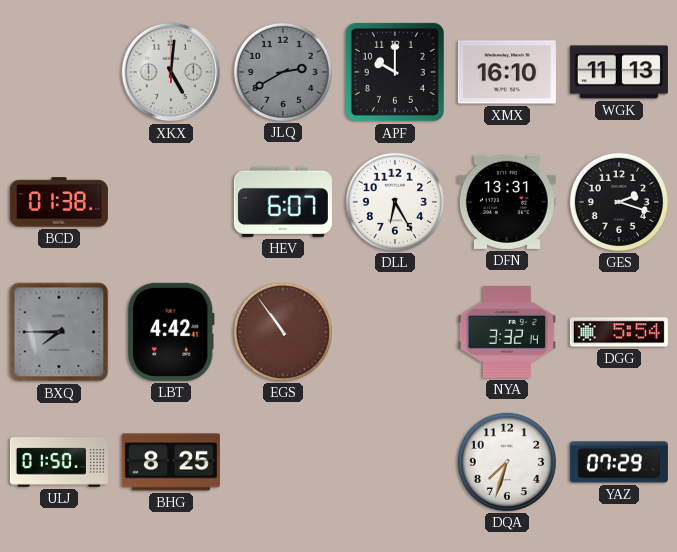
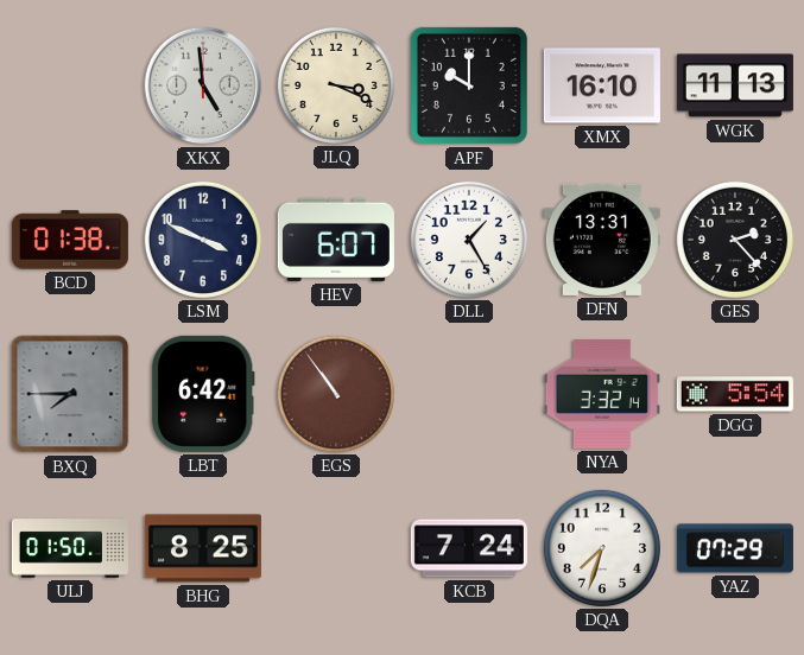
XKX: 5:01 -> 4:59 (203, 85)
JLQ: 2:40 -> 3:19 (336, 85)
JLQ dial: grey -> cream (336, 85)
LSM: none -> 3:49 (203, 240)
DLL: 6:25 -> 1:25 (469, 240)
GES: 2:18 -> 2:23 (735, 240)
LBT: 4:42 -> 6:42 (203, 394)
KCB: none -> 7:24 (469, 548)
